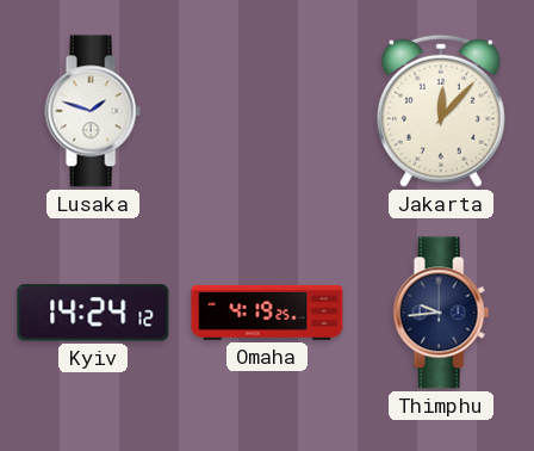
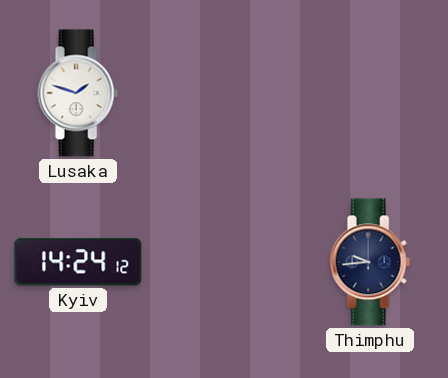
Jakarta: 12:07 -> none (441, 111)
Omaha: 4:19 -> none (267, 313)
